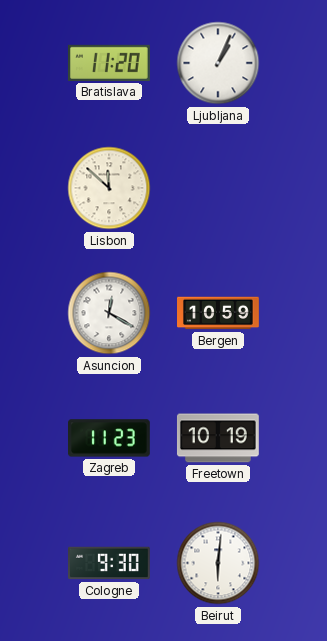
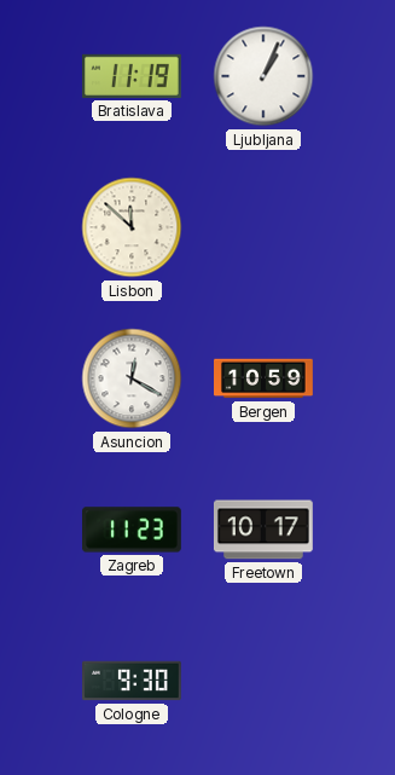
Bratislava: 11:20 -> 11:19 (132, 76)
Freetown: 10:19 -> 10:17 (263, 530)
Beirut: 6:01 -> none (218, 563)
